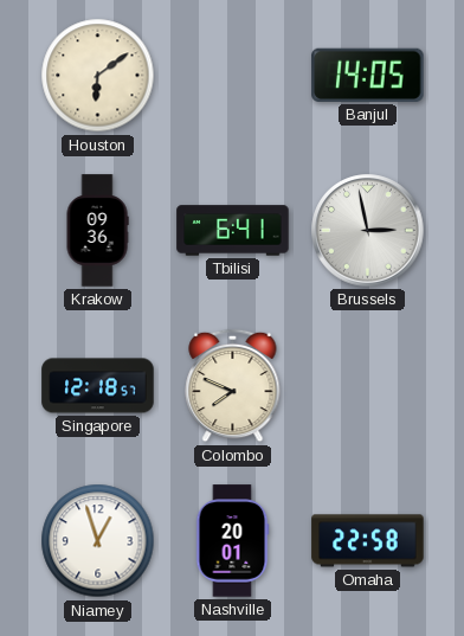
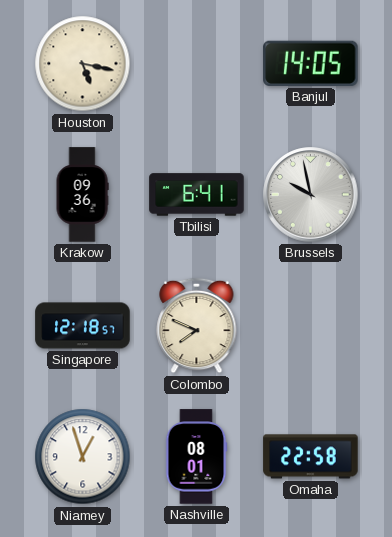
Houston: 6:09 -> 5:17 (83, 64)
Brussels: 2:58 -> 9:58 (311, 195)
Nashville: 20:01 -> 08:01 (196, 457)
